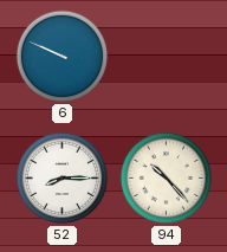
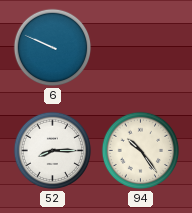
94: 10:23 -> 10:24 (141, 151)
